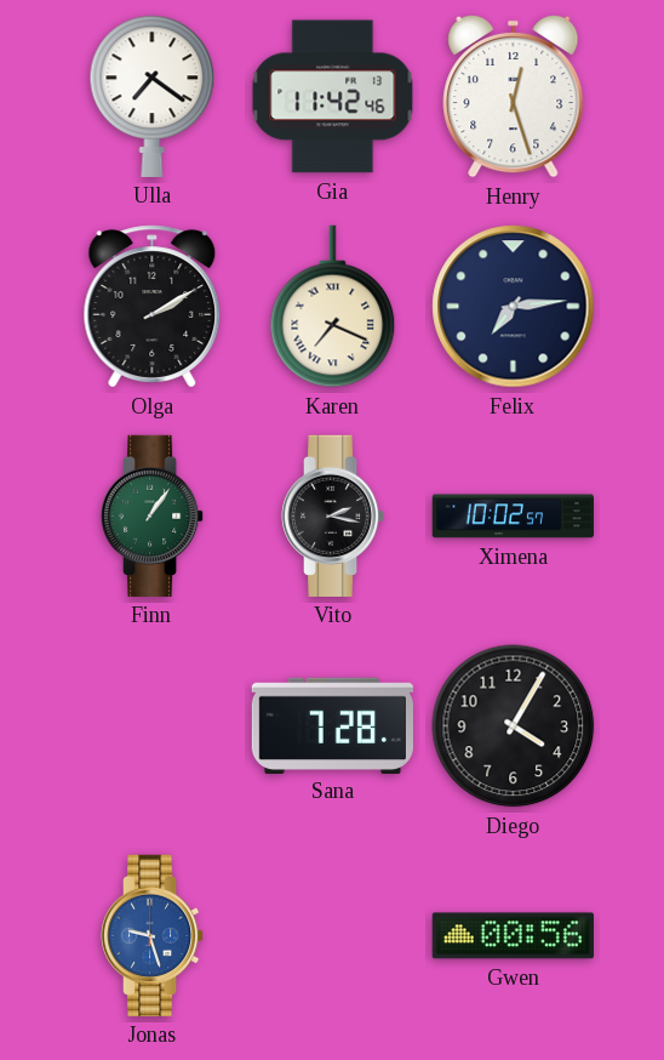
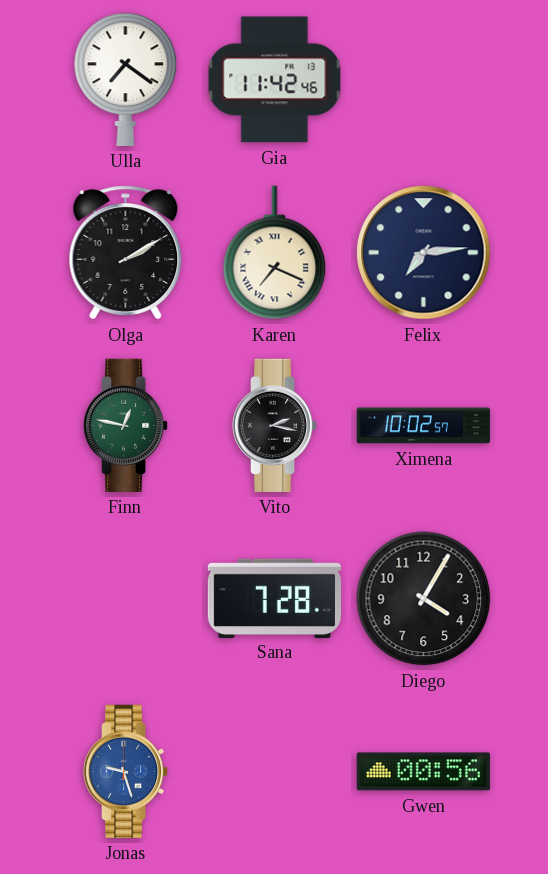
Henry: 12:27 -> none (514, 96)
Finn: 1:06 -> 12:47 (126, 425)
